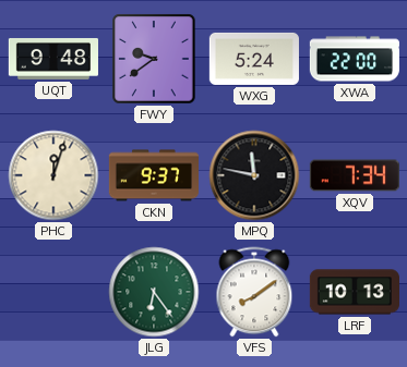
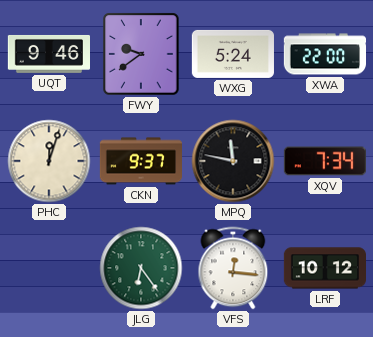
UQT: 9:48 -> 9:46 (48, 54)
VFS: 8:09 -> 12:16 (233, 268)
LRF: 10:13 -> 10:12 (324, 268)
